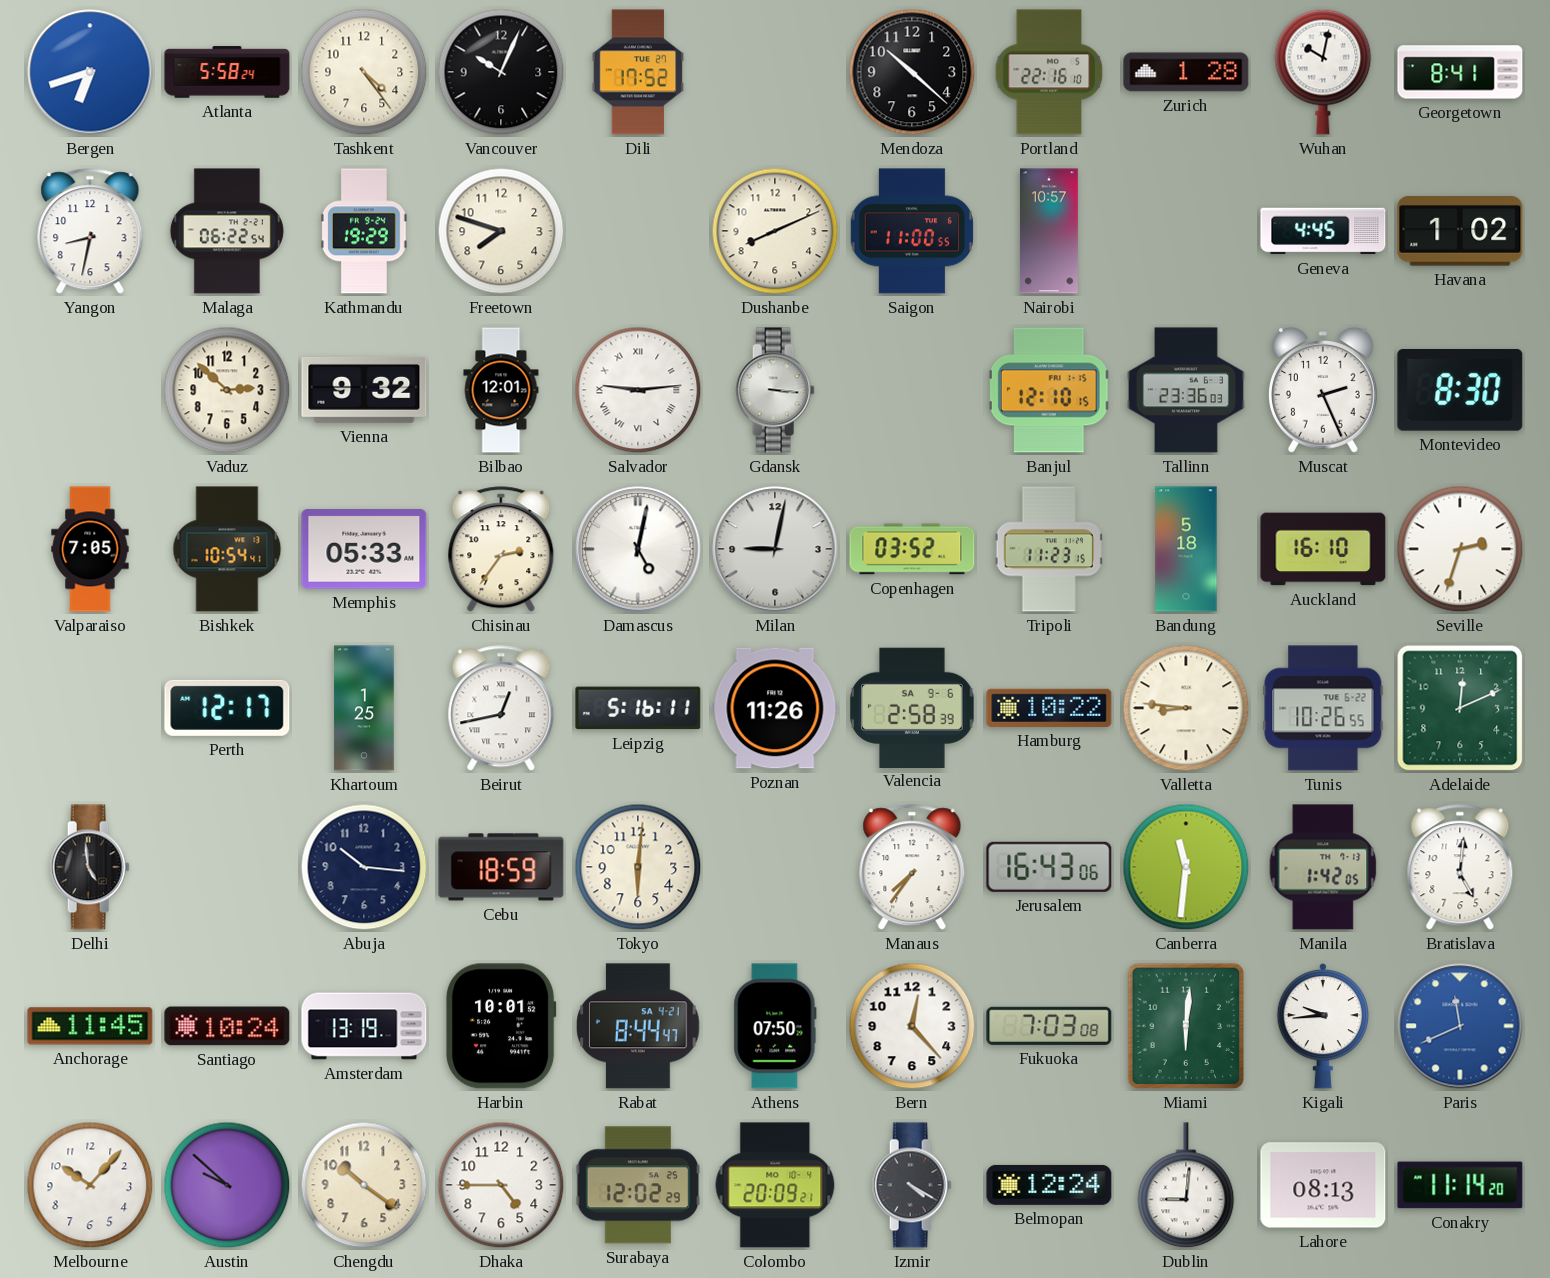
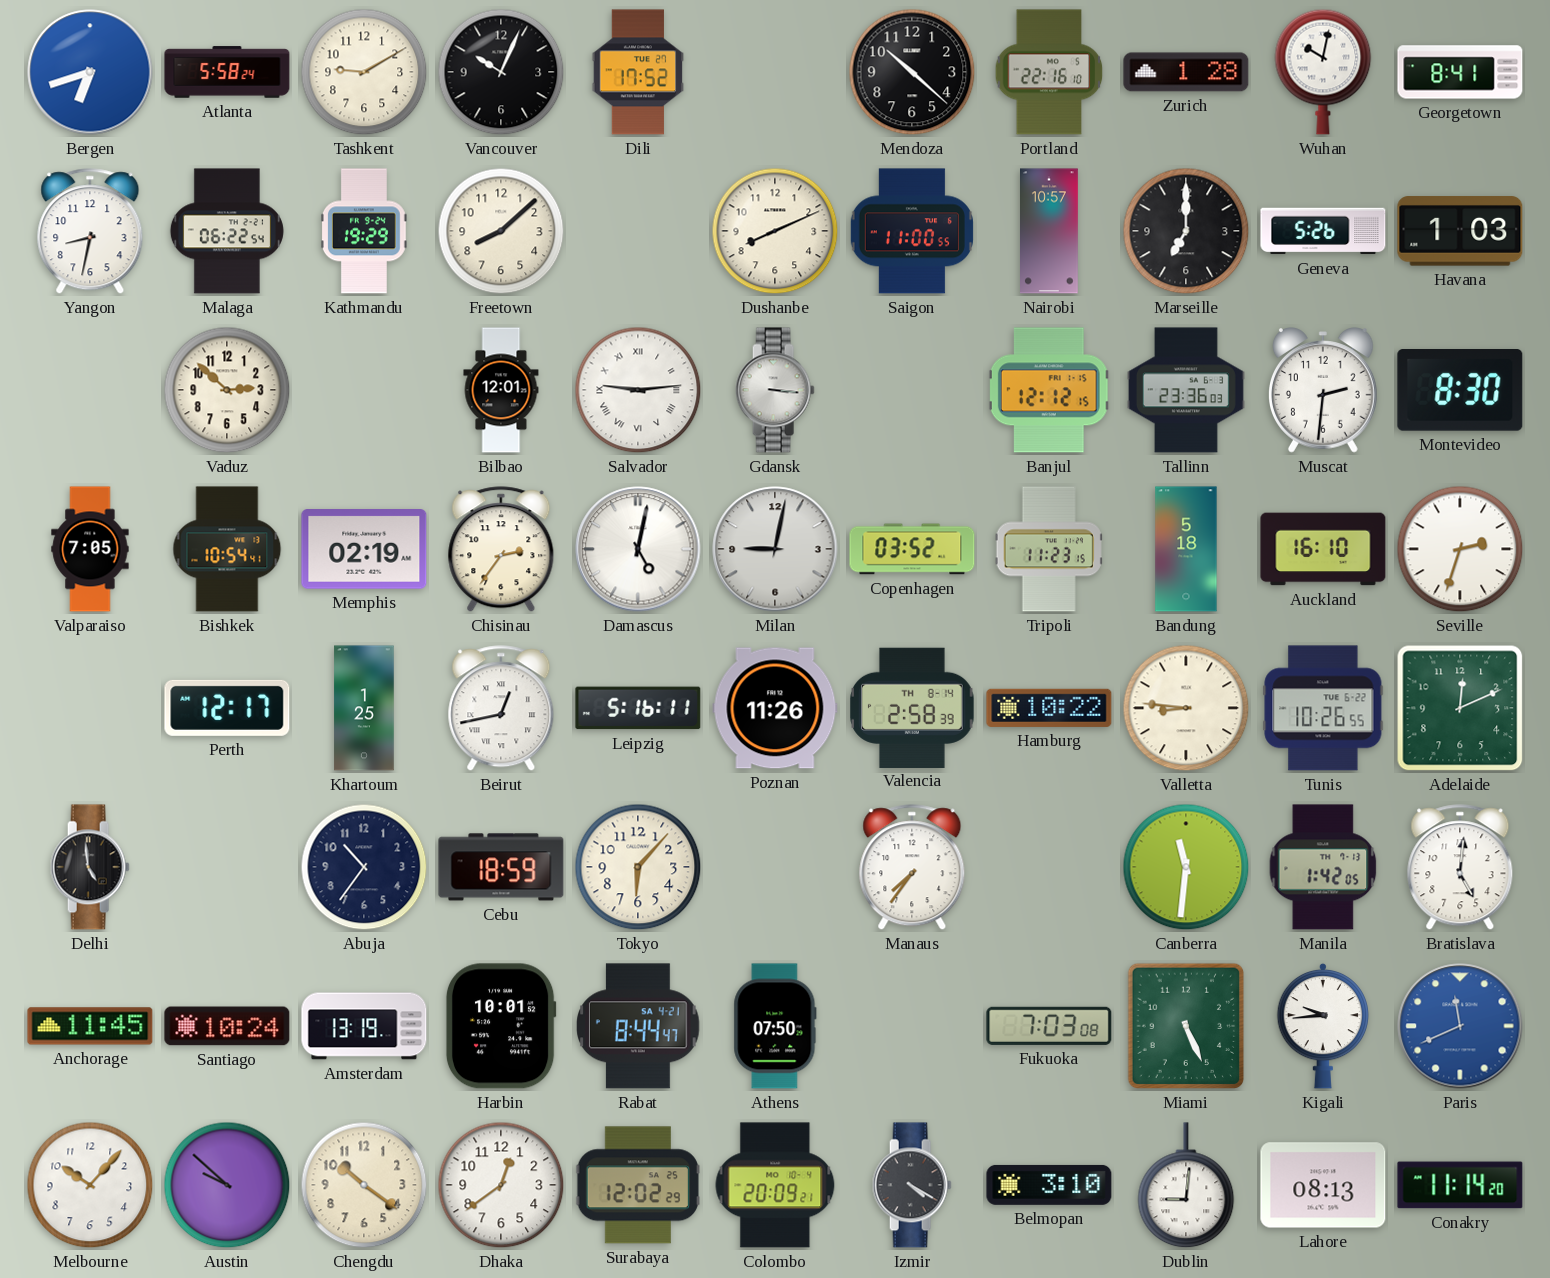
Tashkent: 4:24 -> 9:10 (364, 72)
Freetown: 7:48 -> 8:08 (501, 231)
Marseille: none -> 7:00 (1186, 231)
Geneva: 4:45 -> 5:26 (1323, 231)
Havana: 1:02 -> 1:03 (1460, 231)
Vienna: 9:32 -> none (364, 390)
Banjul: 12:10 -> 12:12 (1049, 390)
Muscat: 2:26 -> 2:31 (1324, 390)
Memphis: 05:33 -> 02:19 (364, 549)
Valencia date: SA 9-6 -> TH 8-14 (912, 707)
Abuja: 10:16 -> 10:36 (364, 867)
Tokyo: 6:01 -> 6:07 (638, 867)
Jerusalem: 16:43 -> none (1049, 867)
Bern: 12:23 -> none (912, 1026)
Miami: 6:01 -> 5:26 (1186, 1026)
Dhaka: 4:45 -> 12:39 (501, 1185)
Belmopan: 12:24 -> 3:10 (1049, 1185)
